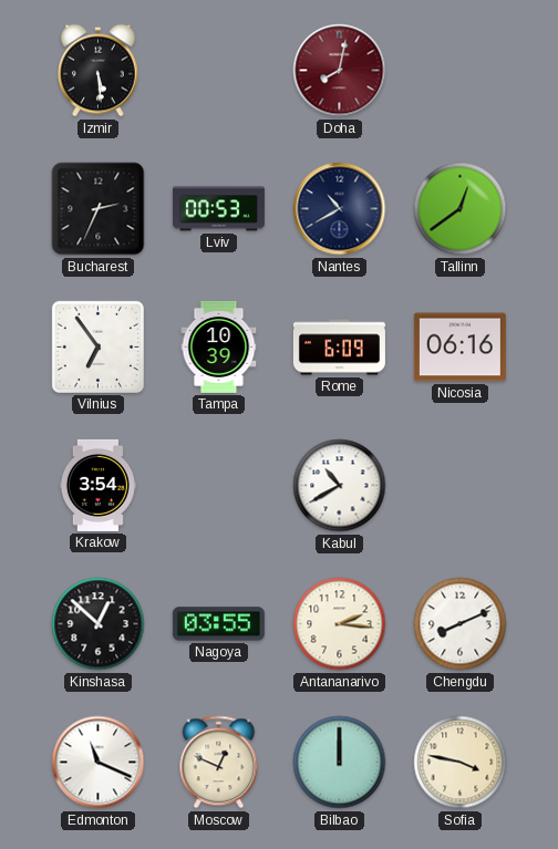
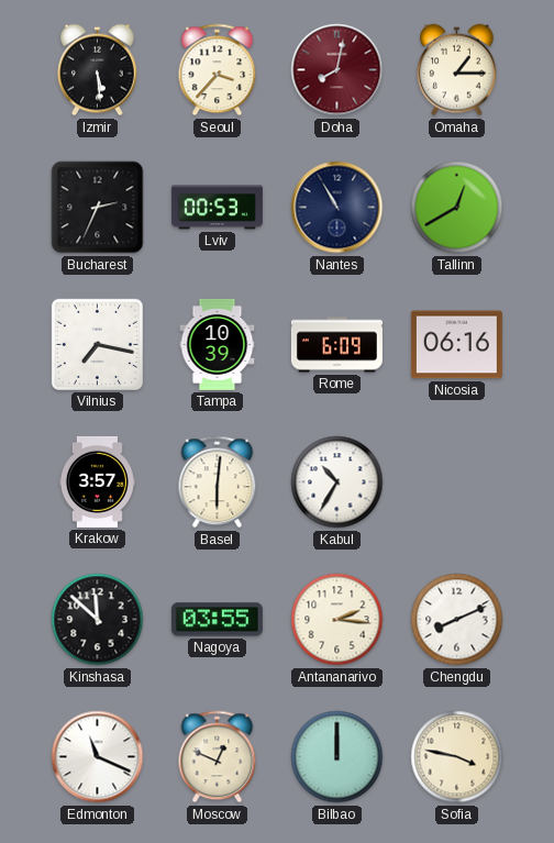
Seoul: none -> 3:37 (218, 70)
Omaha: none -> 1:15 (457, 70)
Nantes: 10:40 -> 10:55 (337, 208)
Tallinn: 12:39 -> 12:40 (457, 208)
Vilnius: 6:54 -> 7:17 (97, 344)
Krakow: 3:54 -> 3:57 (97, 481)
Basel: none -> 6:01 (218, 482)
Kabul: 10:40 -> 10:35 (337, 482)
Kinshasa: 12:52 -> 11:52 (98, 620)
